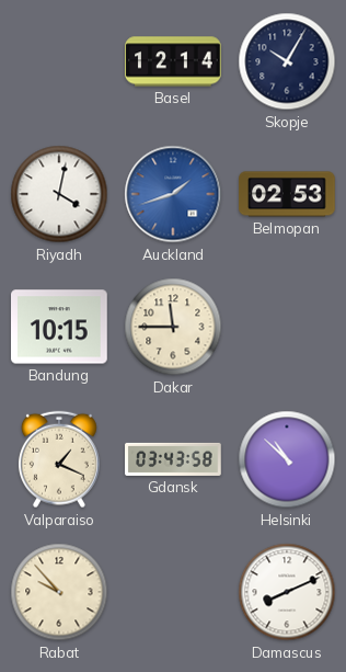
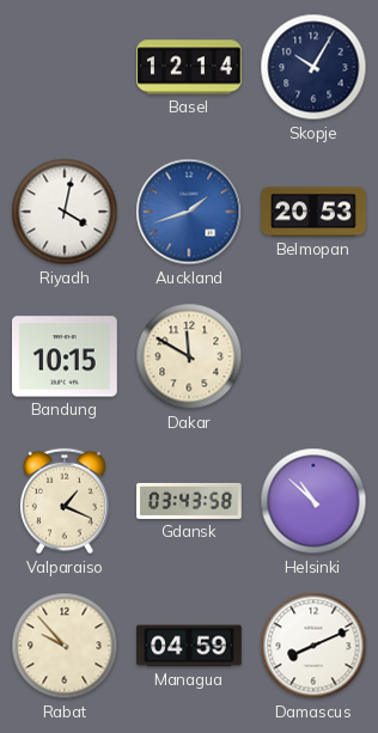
Belmopan: 02:53 -> 20:53 (313, 212)
Dakar: 11:45 -> 11:50 (189, 356)
Managua: none -> 04:59 (189, 646)
